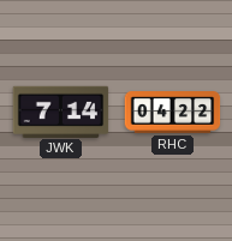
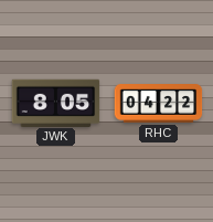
JWK: 7:14 -> 8:05 (56, 103)
